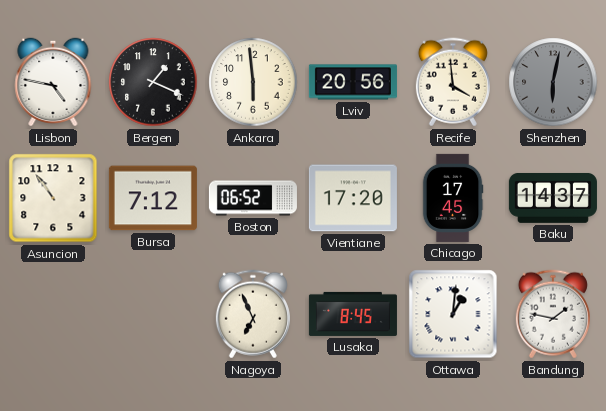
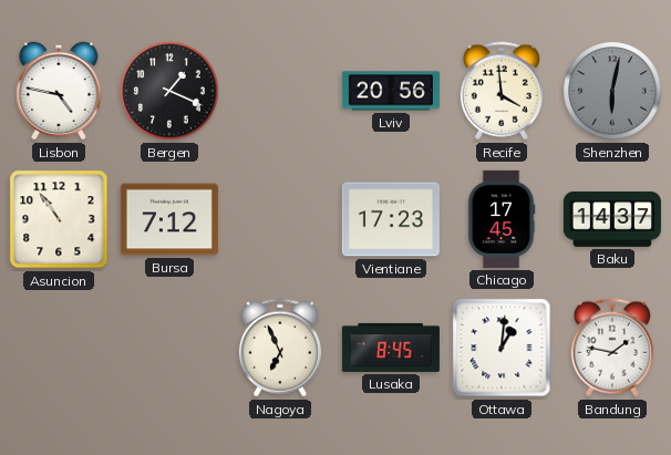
Ankara: 5:59 -> none (253, 82)
Boston: 06:52 -> none (253, 198)
Vientiane: 17:20 -> 17:23 (391, 219)
